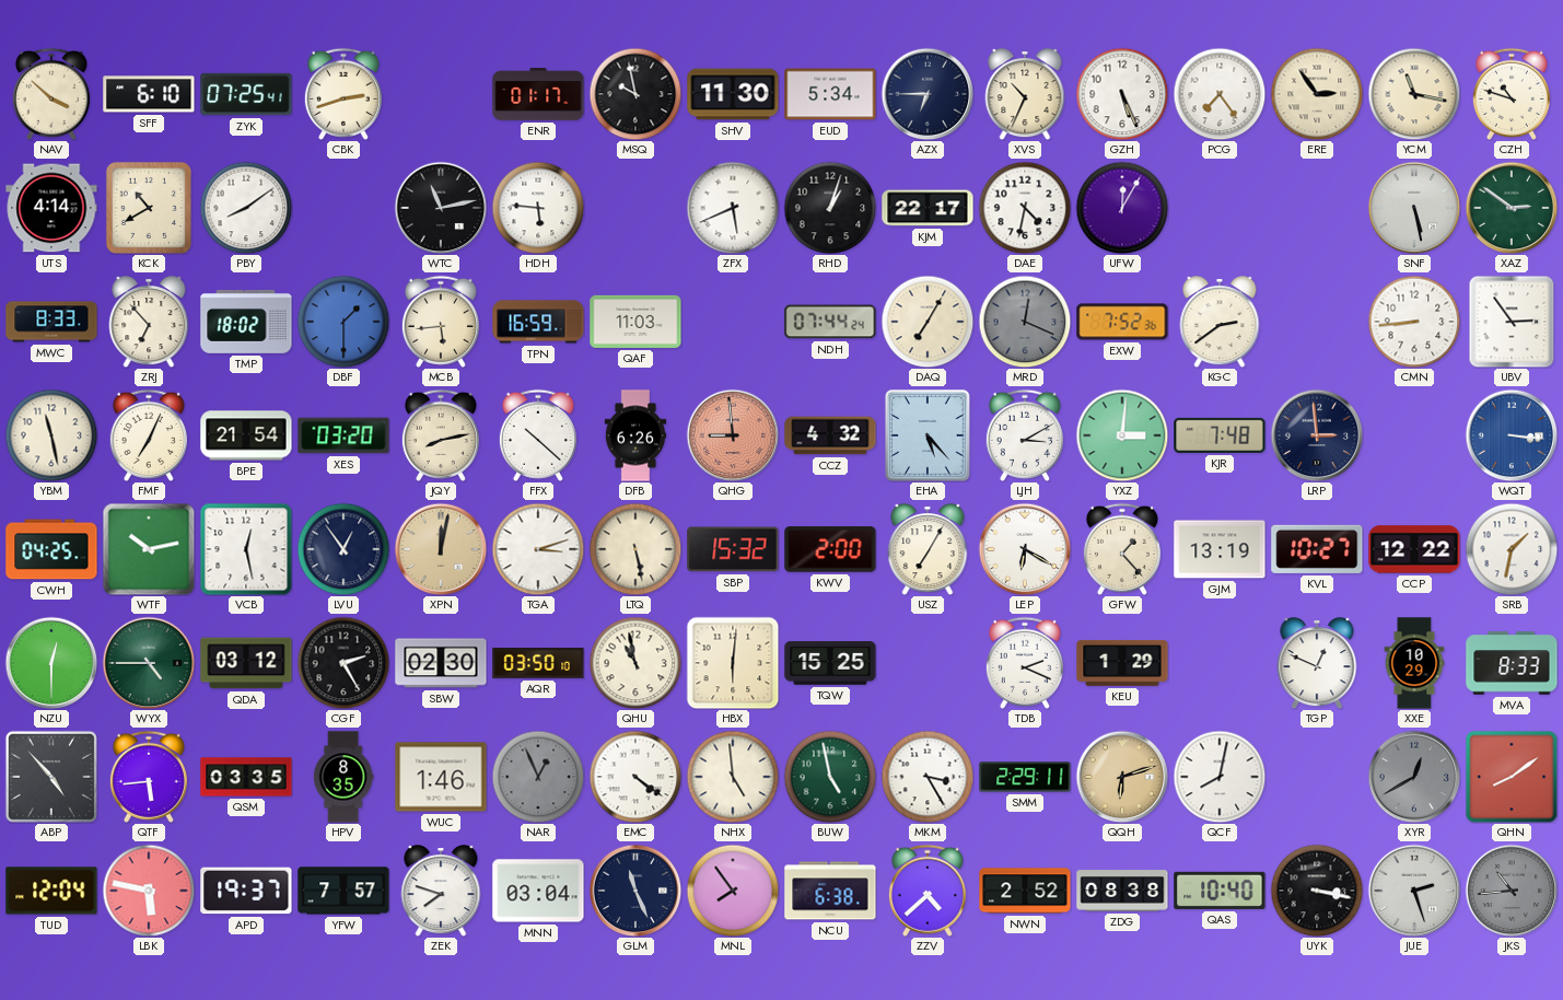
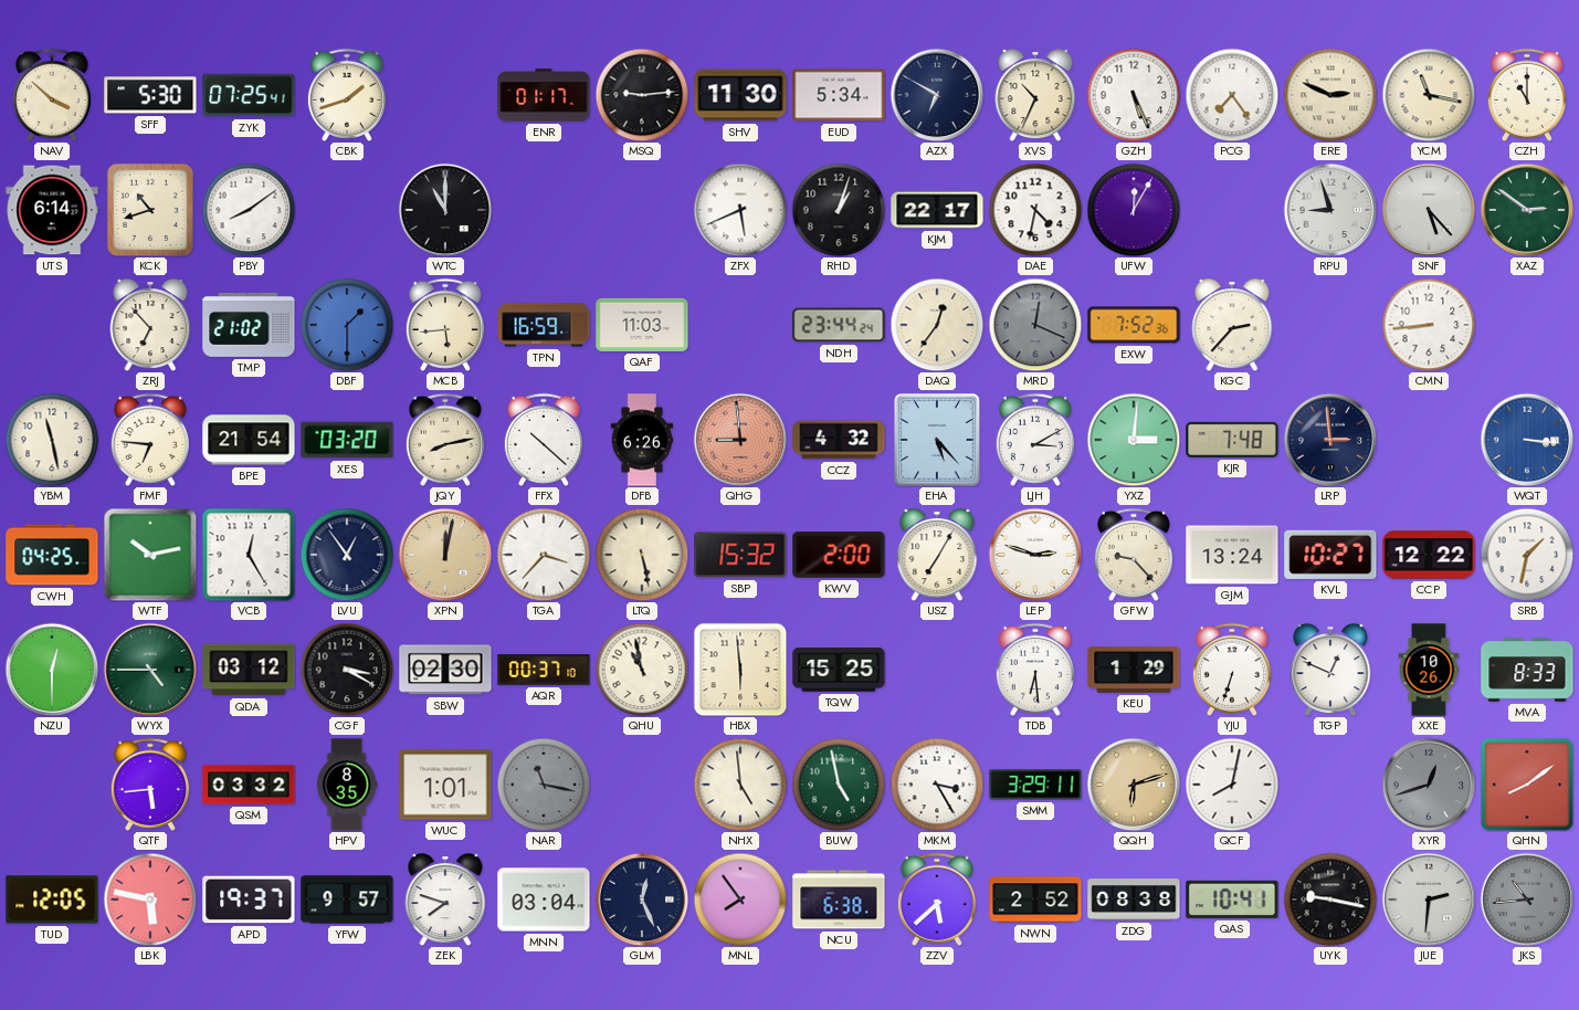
SFF: 6:10 -> 5:30 (150, 95)
CBK: 2:42 -> 1:42 (347, 95)
MSQ: 9:58 -> 9:14 (642, 95)
AZX: 6:45 -> 6:50 (937, 95)
ERE: 2:54 -> 2:49 (1330, 95)
CZH: 10:48 -> 11:00 (1527, 95)
UTS: 4:14 -> 6:14 (52, 210)
KCK: 10:40 -> 10:42 (150, 210)
WTC: 11:13 -> 11:00 (445, 210)
HDH: 5:46 -> none (538, 208)
RPU: none -> 8:57 (1330, 210)
SNF: 5:28 -> 5:23 (1429, 210)
MWC: 8:33 -> none (51, 322)
TMP: 18:02 -> 21:02 (249, 325)
NDH: 07:44 -> 23:44 (839, 325)
DAQ: 7:05 -> 12:36 (937, 325)
KGC: 2:39 -> 2:37 (1232, 325)
UBV: 2:54 -> none (1512, 322)
FMF: 7:04 -> 6:46 (150, 440)
VCB: 12:28 -> 12:25 (249, 555)
TGA: 3:12 -> 3:37 (544, 555)
LEP: 6:20 -> 2:48 (1035, 555)
GFW: 1:23 -> 9:23 (1134, 555)
GJM: 13:19 -> 13:24 (1232, 555)
CGF: 2:25 -> 3:20 (347, 670)
AQR: 03:50 -> 00:37 (544, 671)
HBX: 6:01 -> 5:59 (740, 670)
TDB: 2:19 -> 6:29 (1035, 670)
YJU: none -> 6:33 (1232, 670)
XXE: 10:29 -> 10:26 (1429, 670)
ABP: 4:53 -> none (51, 777)
QSM: 03:35 -> 03:32 (249, 785)
WUC: 1:46 -> 1:01 (445, 785)
NAR: 12:56 -> 11:17 (544, 785)
EMC: 4:21 -> none (635, 777)
SMM: 2:29 -> 3:29 (1035, 785)
XYR: 12:40 -> 12:42 (1429, 785)
TUD: 12:04 -> 12:05 (52, 899)
YFW: 7:57 -> 9:57 (347, 899)
GLM: 11:26 -> 12:26 (642, 899)
ZZV: 4:38 -> 5:38 (937, 899)
QAS: 10:40 -> 10:41 (1232, 899)
UYK: 3:17 -> 9:17 (1330, 899)
JUE: 2:27 -> 2:31 (1429, 899)
